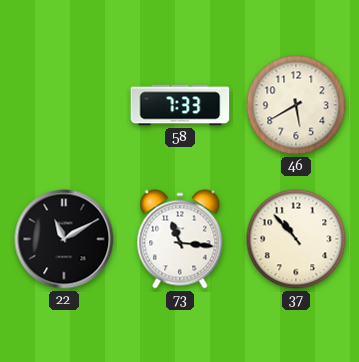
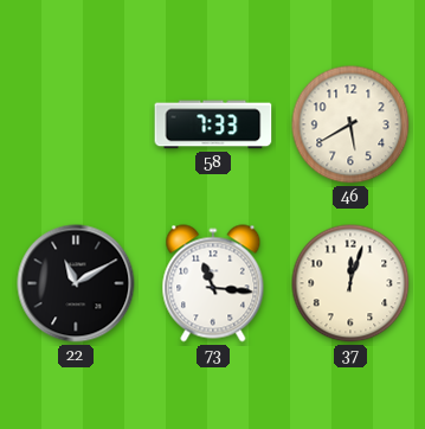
37: 10:53 -> 12:03 (350, 283)
